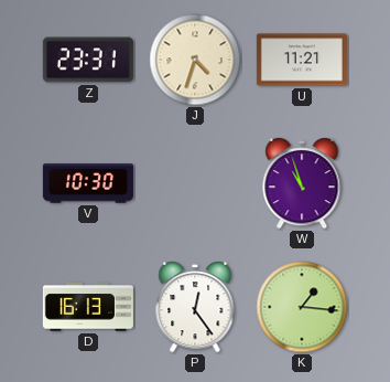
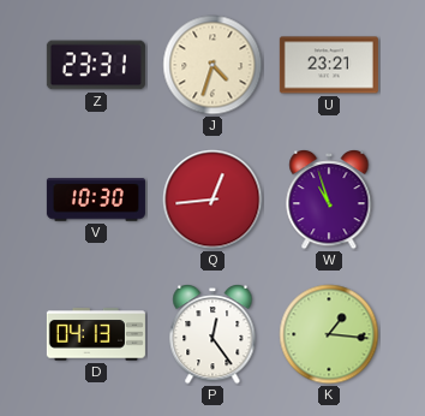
U: 11:21 -> 23:21 (329, 65)
Q: none -> 12:44 (212, 200)
D: 16:13 -> 04:13 (96, 334)
